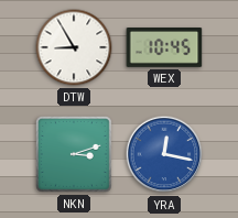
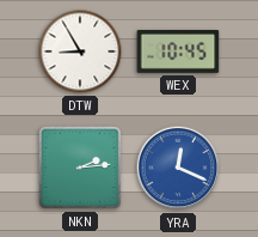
NKN: 3:12 -> 2:14 (81, 169)
YRA: 12:17 -> 12:19 (178, 168)
